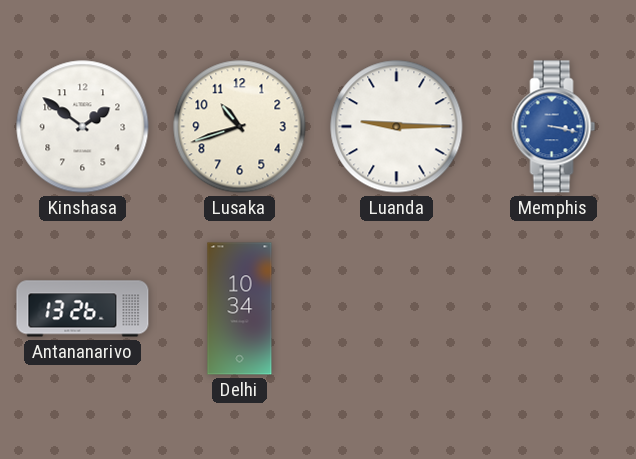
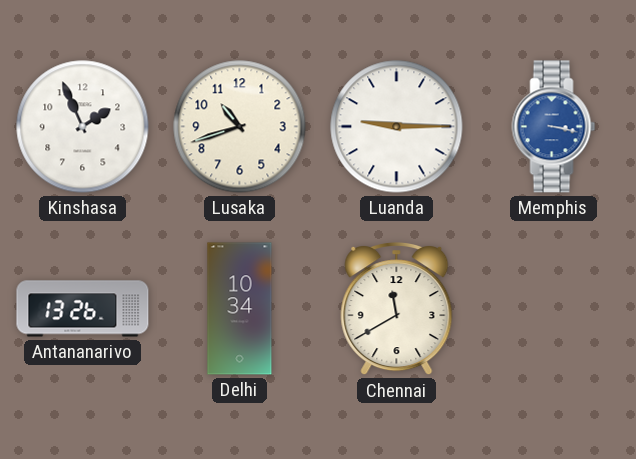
Kinshasa: 1:51 -> 1:56 (83, 127)
Chennai: none -> 11:40 (397, 310)
